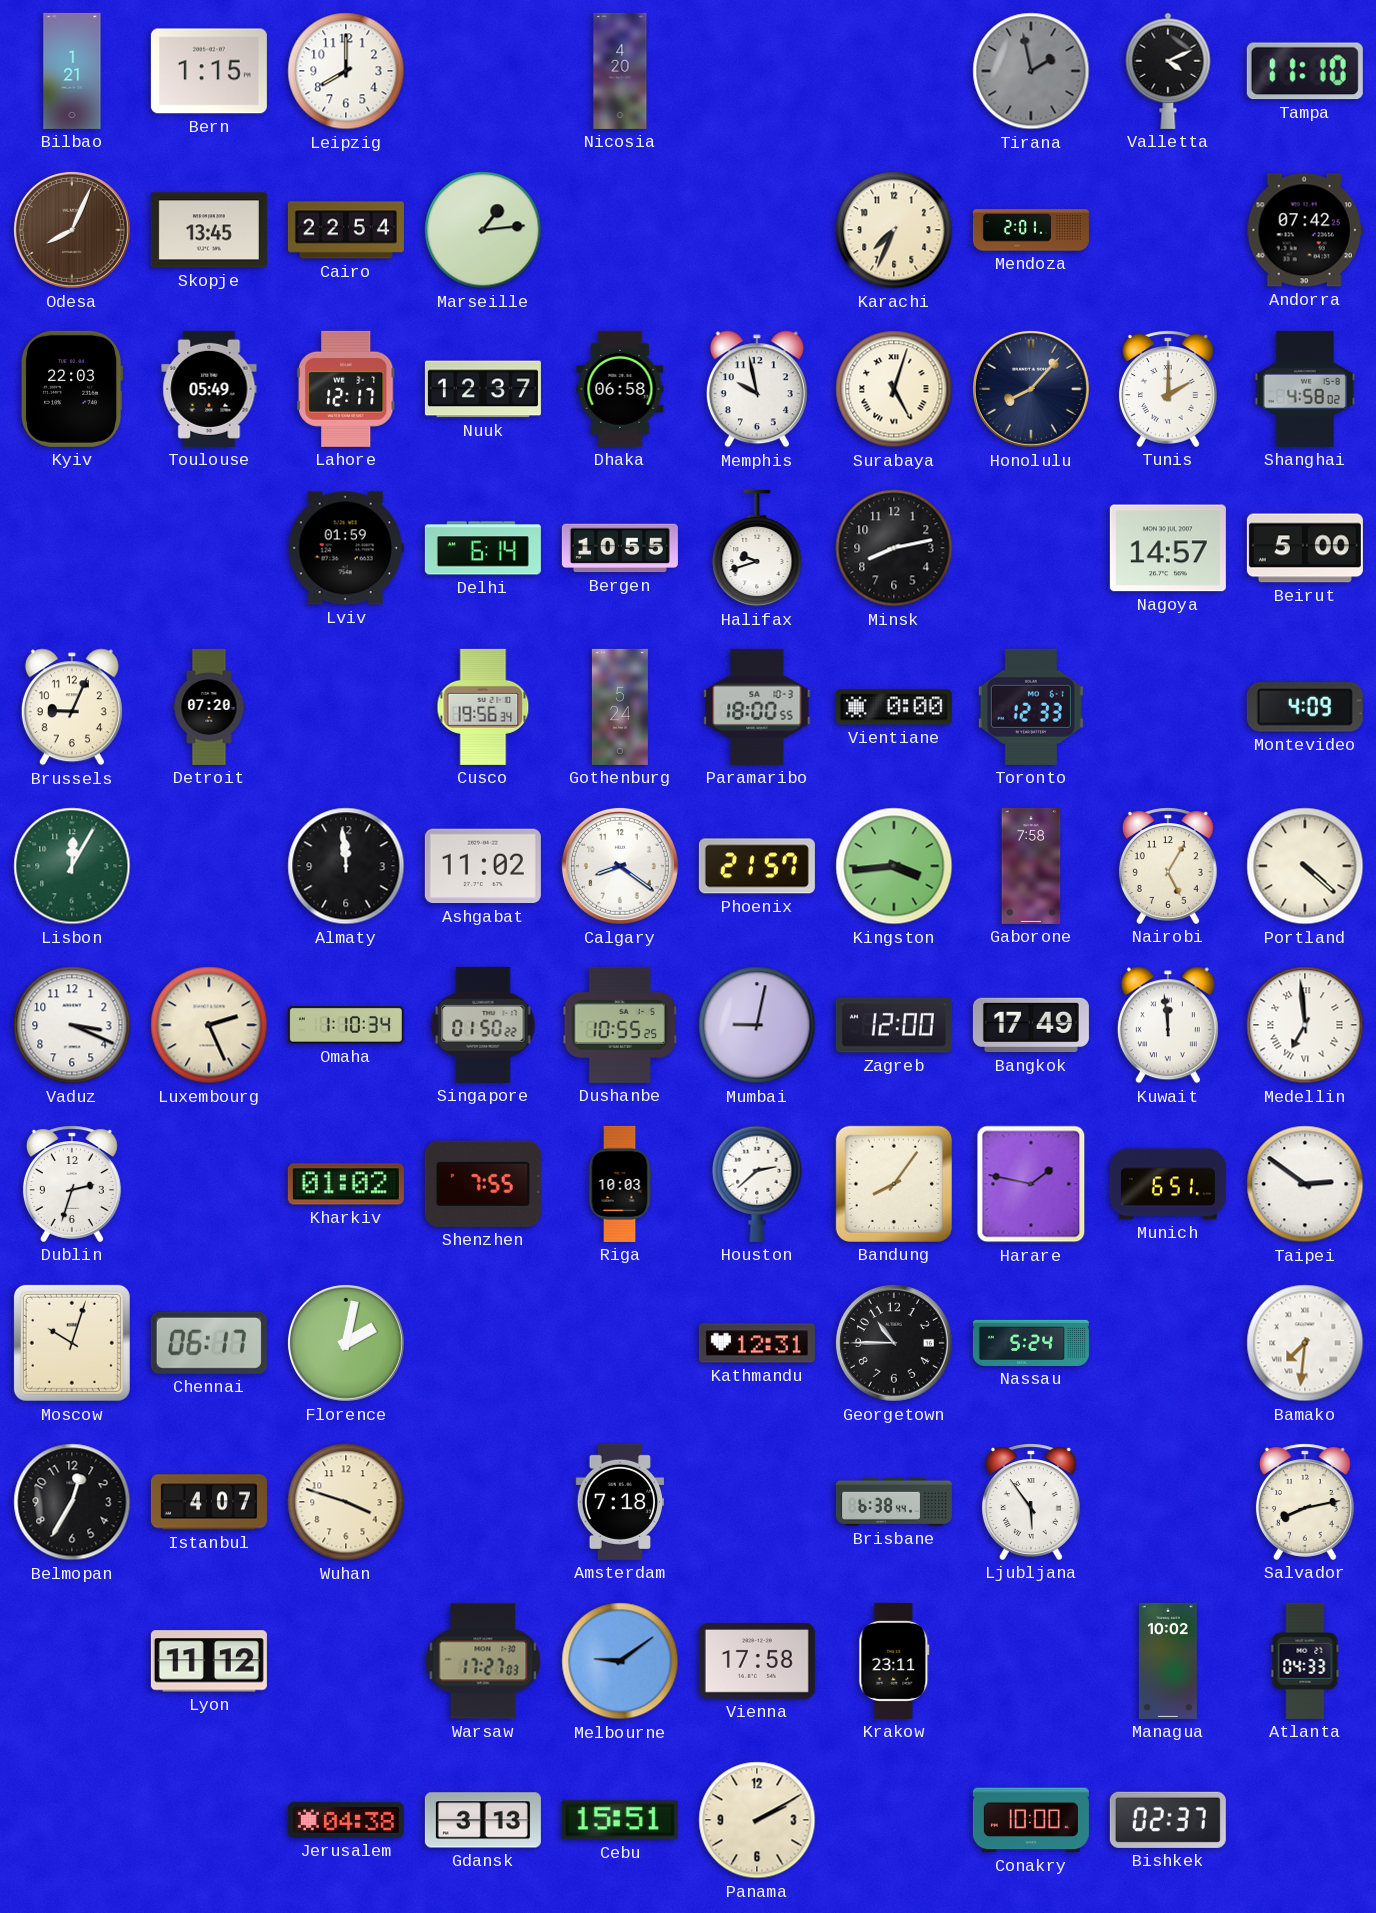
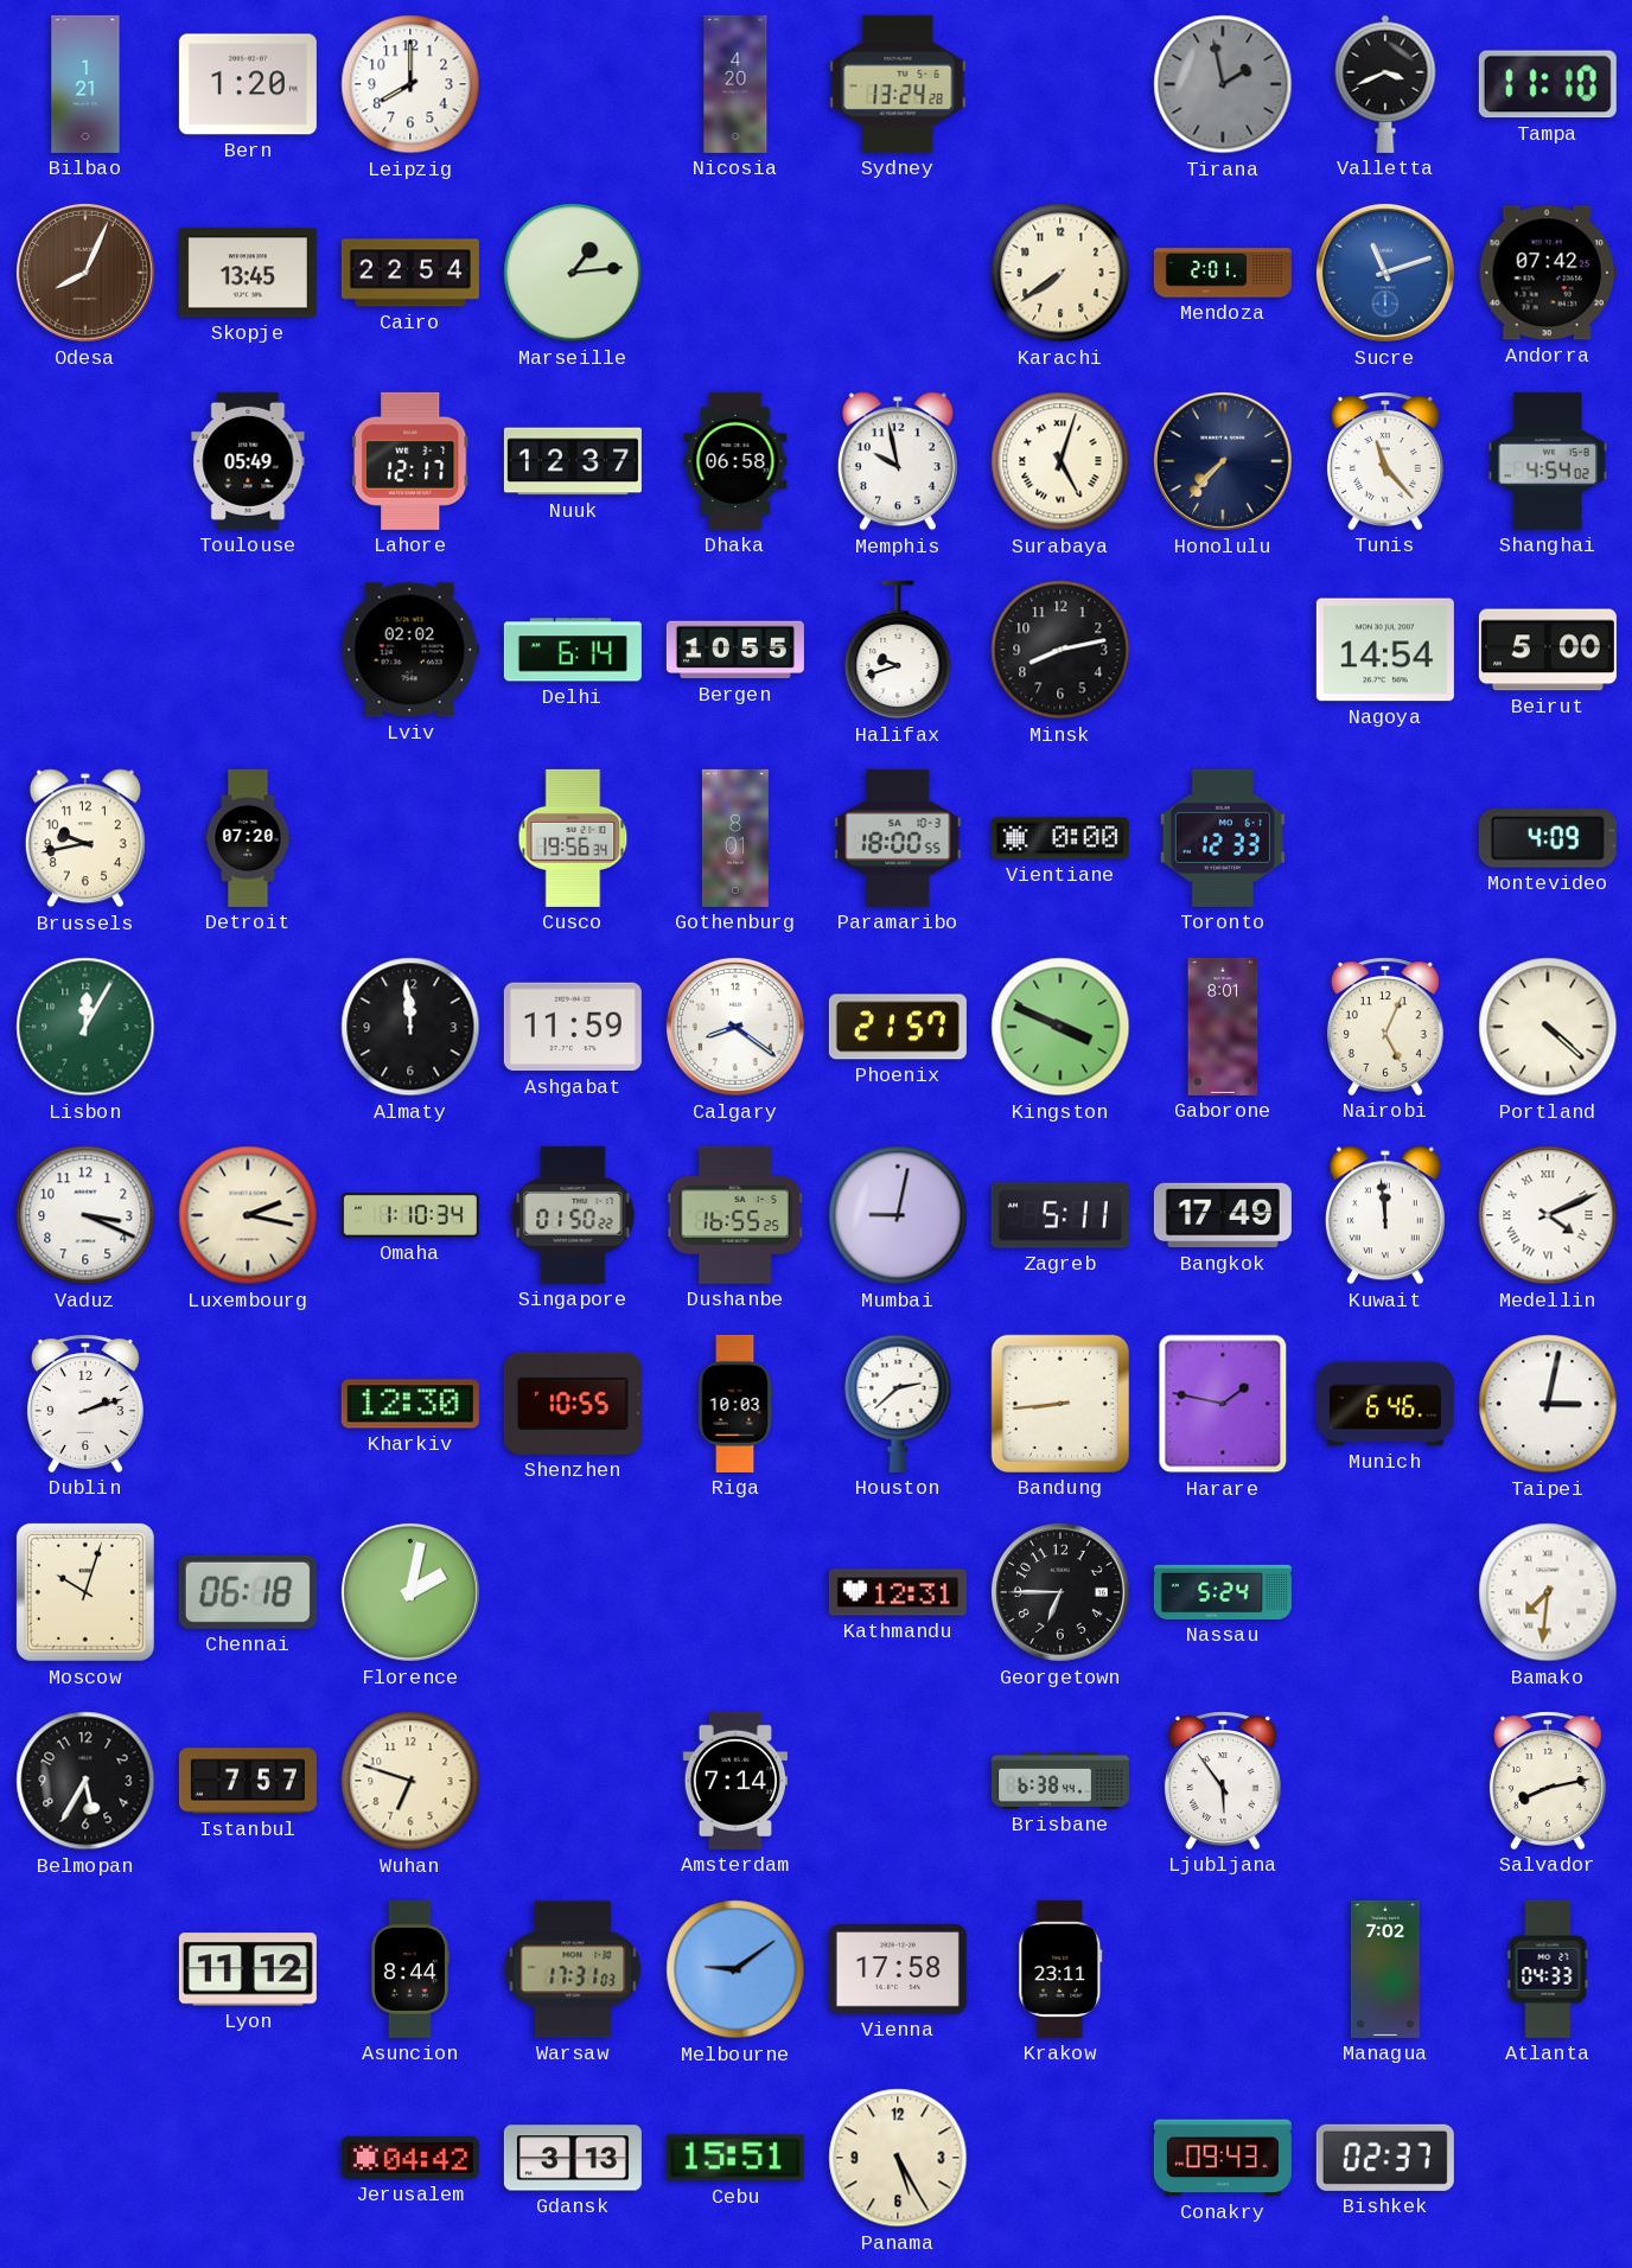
Bern: 1:15 -> 1:20 (248, 84)
Sydney: none -> 13:24 (898, 84)
Valletta: 4:11 -> 3:41 (1385, 84)
Karachi: 7:34 -> 7:39 (1060, 273)
Sucre: none -> 11:12 (1385, 273)
Kyiv: 22:03 -> none (73, 389)
Honolulu: 8:07 -> 7:37 (1223, 461)
Tunis: 2:00 -> 11:23 (1385, 461)
Shanghai: 4:58 -> 4:54 (1548, 461)
Lviv: 01:59 -> 02:02 (410, 650)
Nagoya: 14:57 -> 14:54 (1385, 650)
Brussels: 9:04 -> 9:43 (85, 838)
Gothenburg: 5:24 -> 8:01 (735, 838)
Ashgabat: 11:02 -> 11:59 (573, 1027)
Kingston: 3:44 -> 3:49 (1060, 1027)
Gaborone: 7:58 -> 8:01 (1223, 1027)
Nairobi: 5:05 -> 5:04 (1385, 1027)
Luxembourg: 2:26 -> 2:17 (248, 1215)
Dushanbe: 10:55 -> 16:55 (735, 1215)
Zagreb: 12:00 -> 5:11 (1060, 1215)
Medellin: 6:59 -> 4:11 (1548, 1215)
Dublin: 2:33 -> 2:12 (85, 1404)
Kharkiv: 01:02 -> 12:30 (410, 1404)
Shenzhen: 7:55 -> 10:55 (573, 1404)
Bandung: 8:06 -> 8:44 (1060, 1404)
Munich: 6:51 -> 6:46 (1385, 1404)
Taipei: 2:51 -> 3:02 (1548, 1404)
Chennai: 06:17 -> 06:18 (248, 1592)
Georgetown: 10:45 -> 6:45 (1060, 1592)
Belmopan: 12:35 -> 5:35 (85, 1781)
Istanbul: 4:07 -> 7:57 (248, 1781)
Wuhan: 3:48 -> 6:48 (410, 1781)
Amsterdam: 7:18 -> 7:14 (734, 1781)
Asuncion: none -> 8:44 (409, 1969)
Warsaw: 17:27 -> 17:31 (573, 1969)
Managua: 10:02 -> 7:02 (1385, 1969)
Jerusalem: 04:38 -> 04:42 (410, 2158)
Panama: 2:10 -> 5:25 (898, 2158)
Conakry: 10:00 -> 09:43 (1223, 2158)
